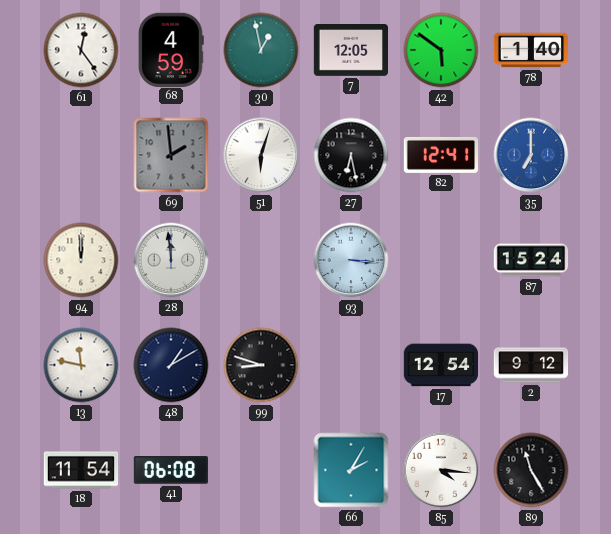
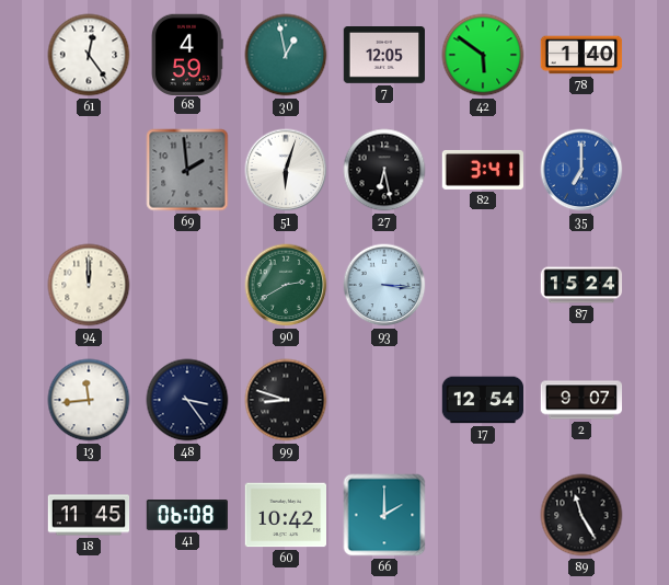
82: 12:41 -> 3:41 (483, 170)
28: 11:59 -> none (171, 260)
90: none -> 2:40 (286, 285)
13: 11:47 -> 11:44 (89, 400)
48: 1:10 -> 3:24 (187, 400)
2: 9:12 -> 9:07 (581, 400)
18: 11:54 -> 11:45 (89, 515)
60: none -> 10:42 (285, 515)
66: 2:05 -> 2:00 (384, 515)
85: 4:16 -> none (441, 470)
